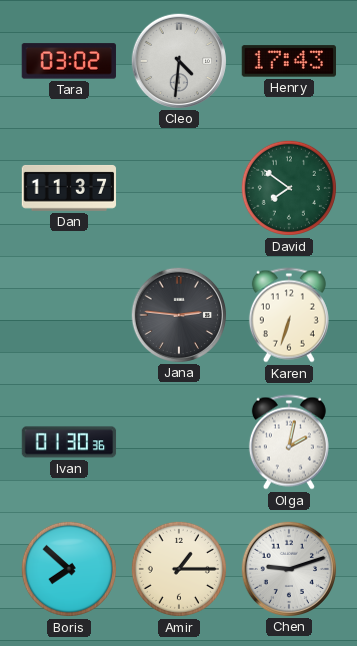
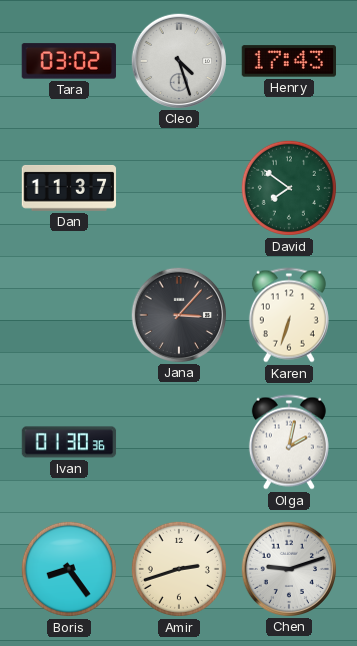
Cleo: 4:31 -> 4:27 (178, 60)
Jana: 2:46 -> 3:07 (178, 314)
Boris: 7:52 -> 8:24 (69, 569)
Amir: 1:15 -> 2:42 (179, 569)
